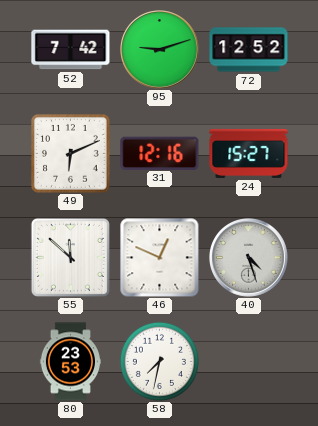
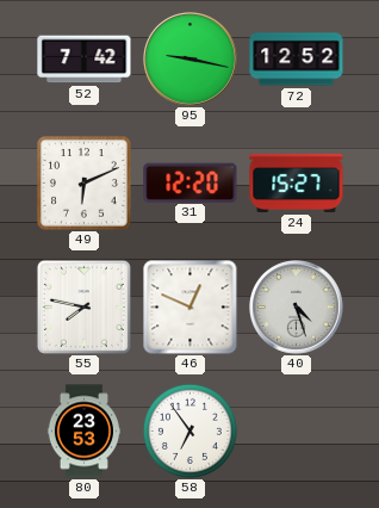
95: 9:12 -> 9:17 (191, 60)
31: 12:16 -> 12:20 (191, 182)
55: 11:52 -> 7:47 (83, 306)
58: 7:32 -> 6:54 (189, 430)
